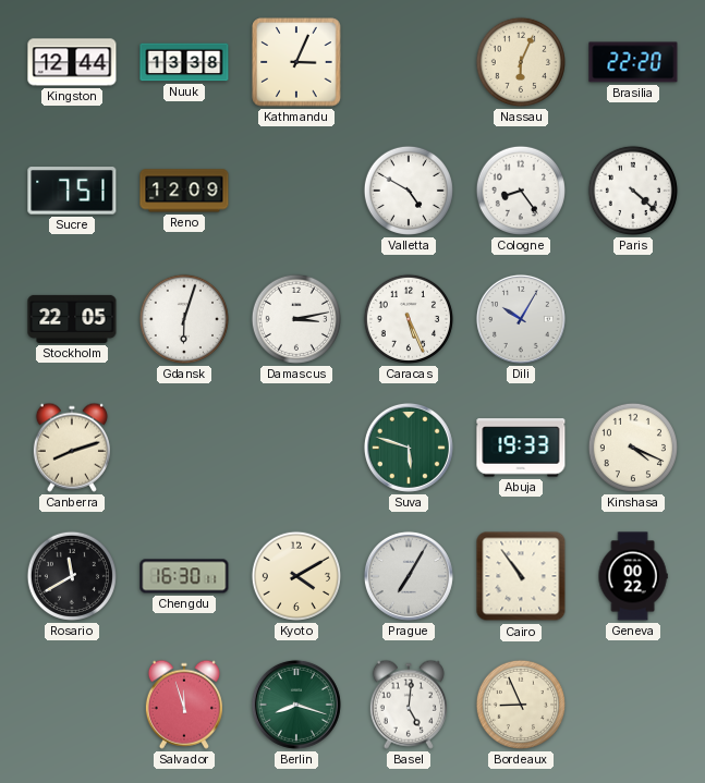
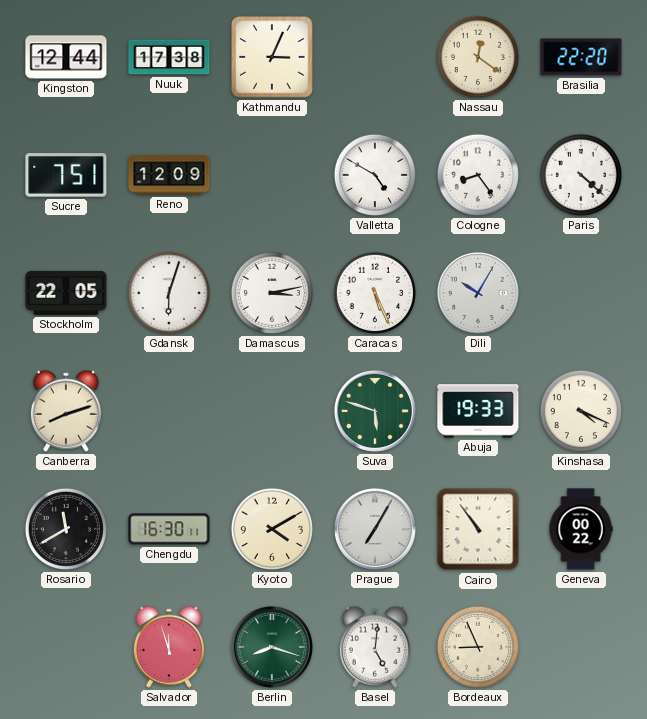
Nuuk: 13:38 -> 17:38 (169, 57)
Nassau: 6:04 -> 12:21 (478, 57)
